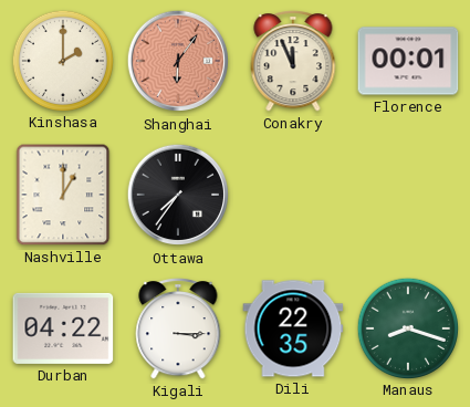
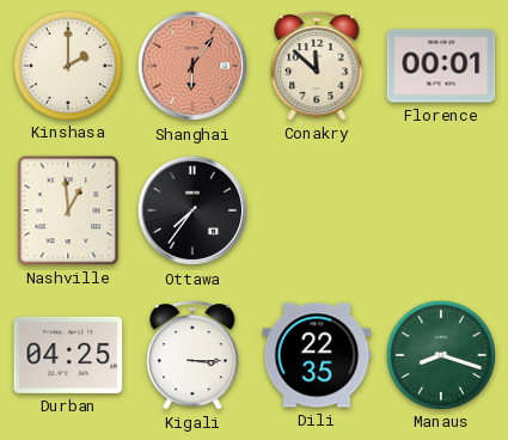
Conakry: 11:56 -> 11:52 (317, 67)
Nashville: 1:00 -> 12:59 (68, 210)
Durban: 04:22 -> 04:25 (68, 355)
